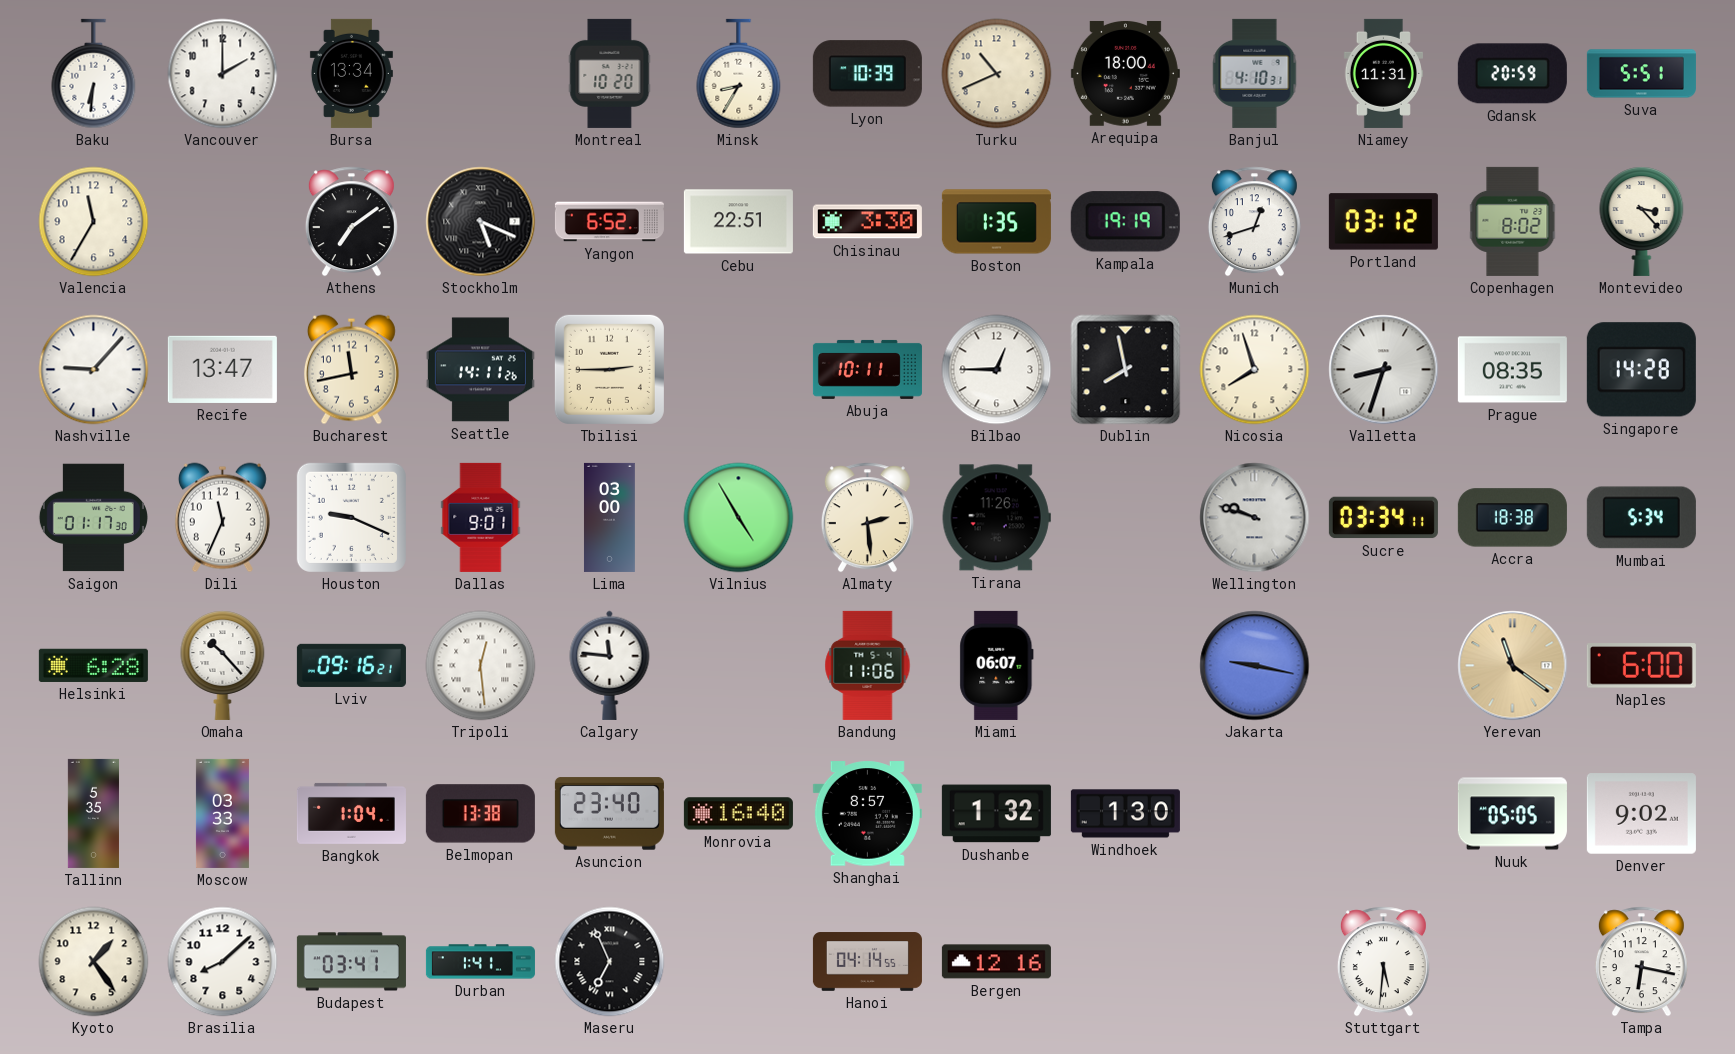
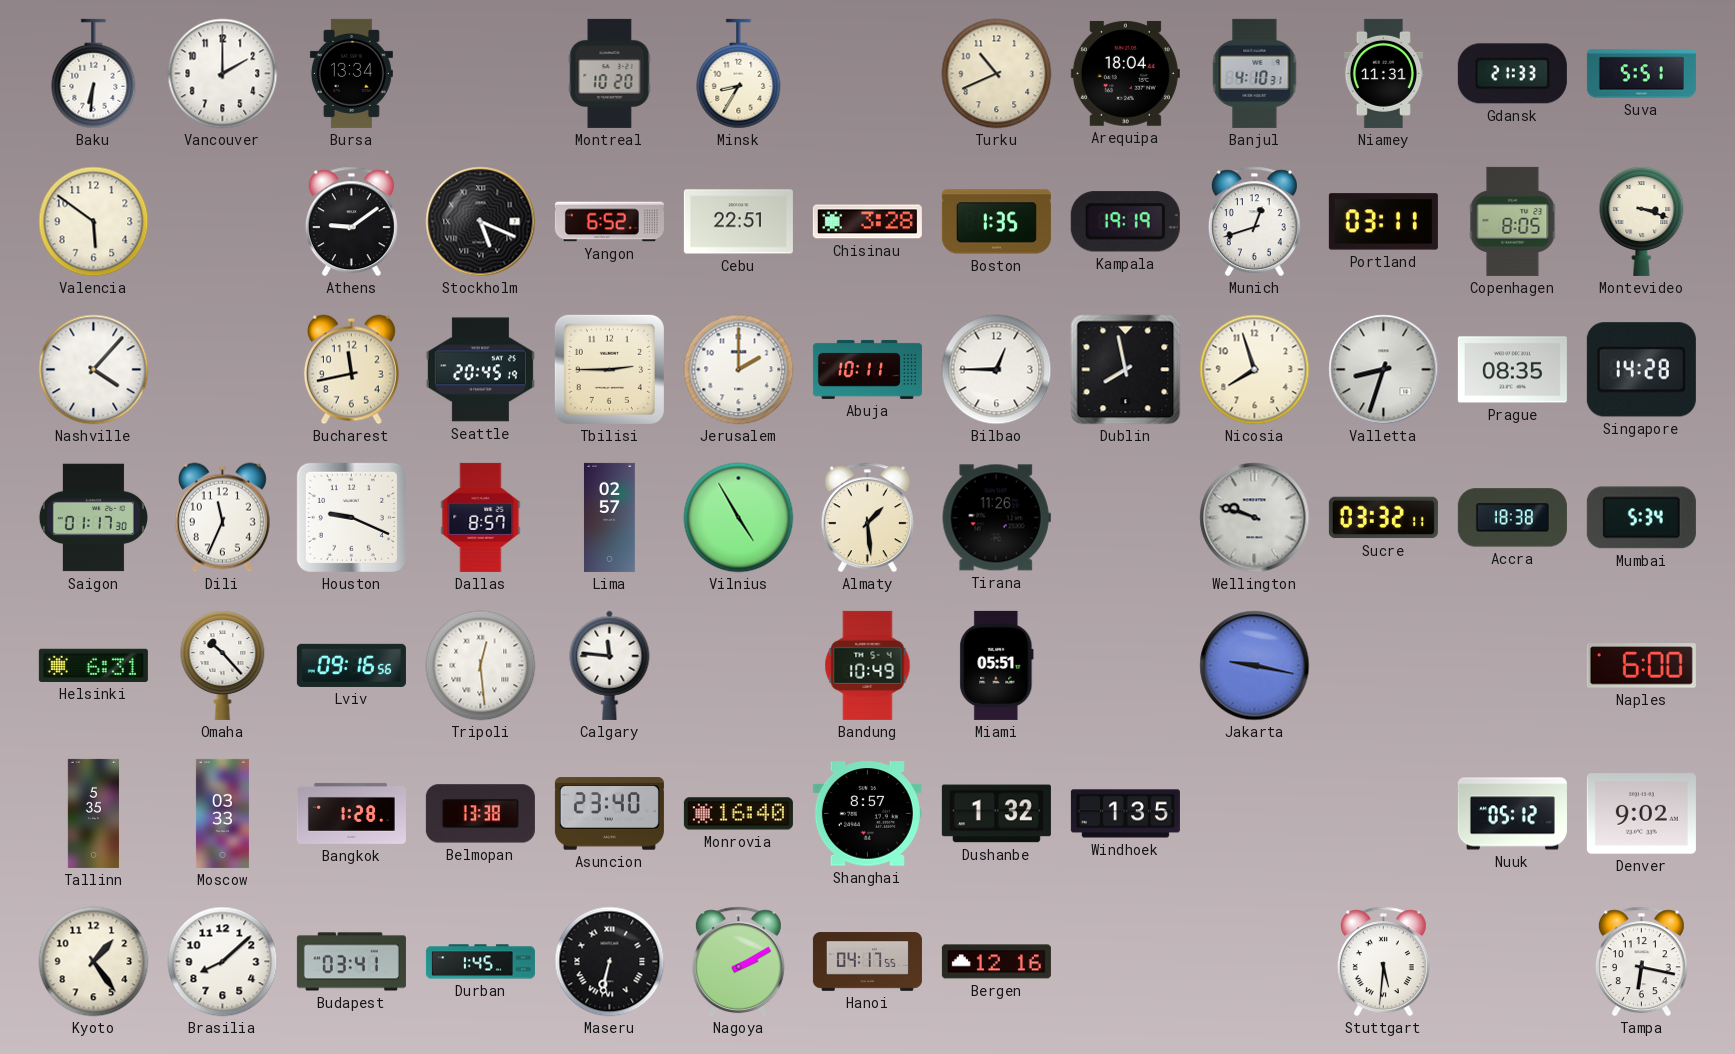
Lyon: 10:39 -> none (867, 74)
Arequipa: 18:00 -> 18:04 (1125, 73)
Gdansk: 20:59 -> 21:33 (1512, 74)
Valencia: 11:35 -> 5:51 (94, 222)
Athens: 7:09 -> 9:09 (351, 222)
Chisinau: 3:30 -> 3:28 (867, 222)
Portland: 03:12 -> 03:11 (1383, 222)
Copenhagen: 8:02 -> 8:05 (1513, 221)
Montevideo: 3:23 -> 3:18 (1642, 221)
Nashville: 9:07 -> 4:07 (94, 370)
Recife: 13:47 -> none (222, 369)
Seattle: 14:11 -> 20:45 (480, 370)
Jerusalem: none -> 2:00 (739, 370)
Dallas: 9:01 -> 8:57 (481, 517)
Lima: 03:00 -> 02:57 (609, 517)
Almaty: 2:29 -> 1:29 (867, 518)
Sucre: 03:34 -> 03:32 (1383, 518)
Helsinki: 6:28 -> 6:31 (93, 665)
Lviv: 09:16:21 -> 09:16:56 (351, 665)
Bandung: 11:06 -> 10:49 (868, 665)
Miami: 06:07 -> 05:51 (997, 665)
Yerevan: 11:21 -> none (1513, 666)
Bangkok: 1:04 -> 1:28 (351, 813)
Windhoek: 1:30 -> 1:35 (1125, 814)
Nuuk: 05:05 -> 05:12 (1512, 814)
Durban: 1:41 -> 1:45 (480, 962)
Maseru: 6:56 -> 6:32 (610, 962)
Nagoya: none -> 2:10 (738, 962)
Hanoi: 04:14 -> 04:17 (867, 962)
